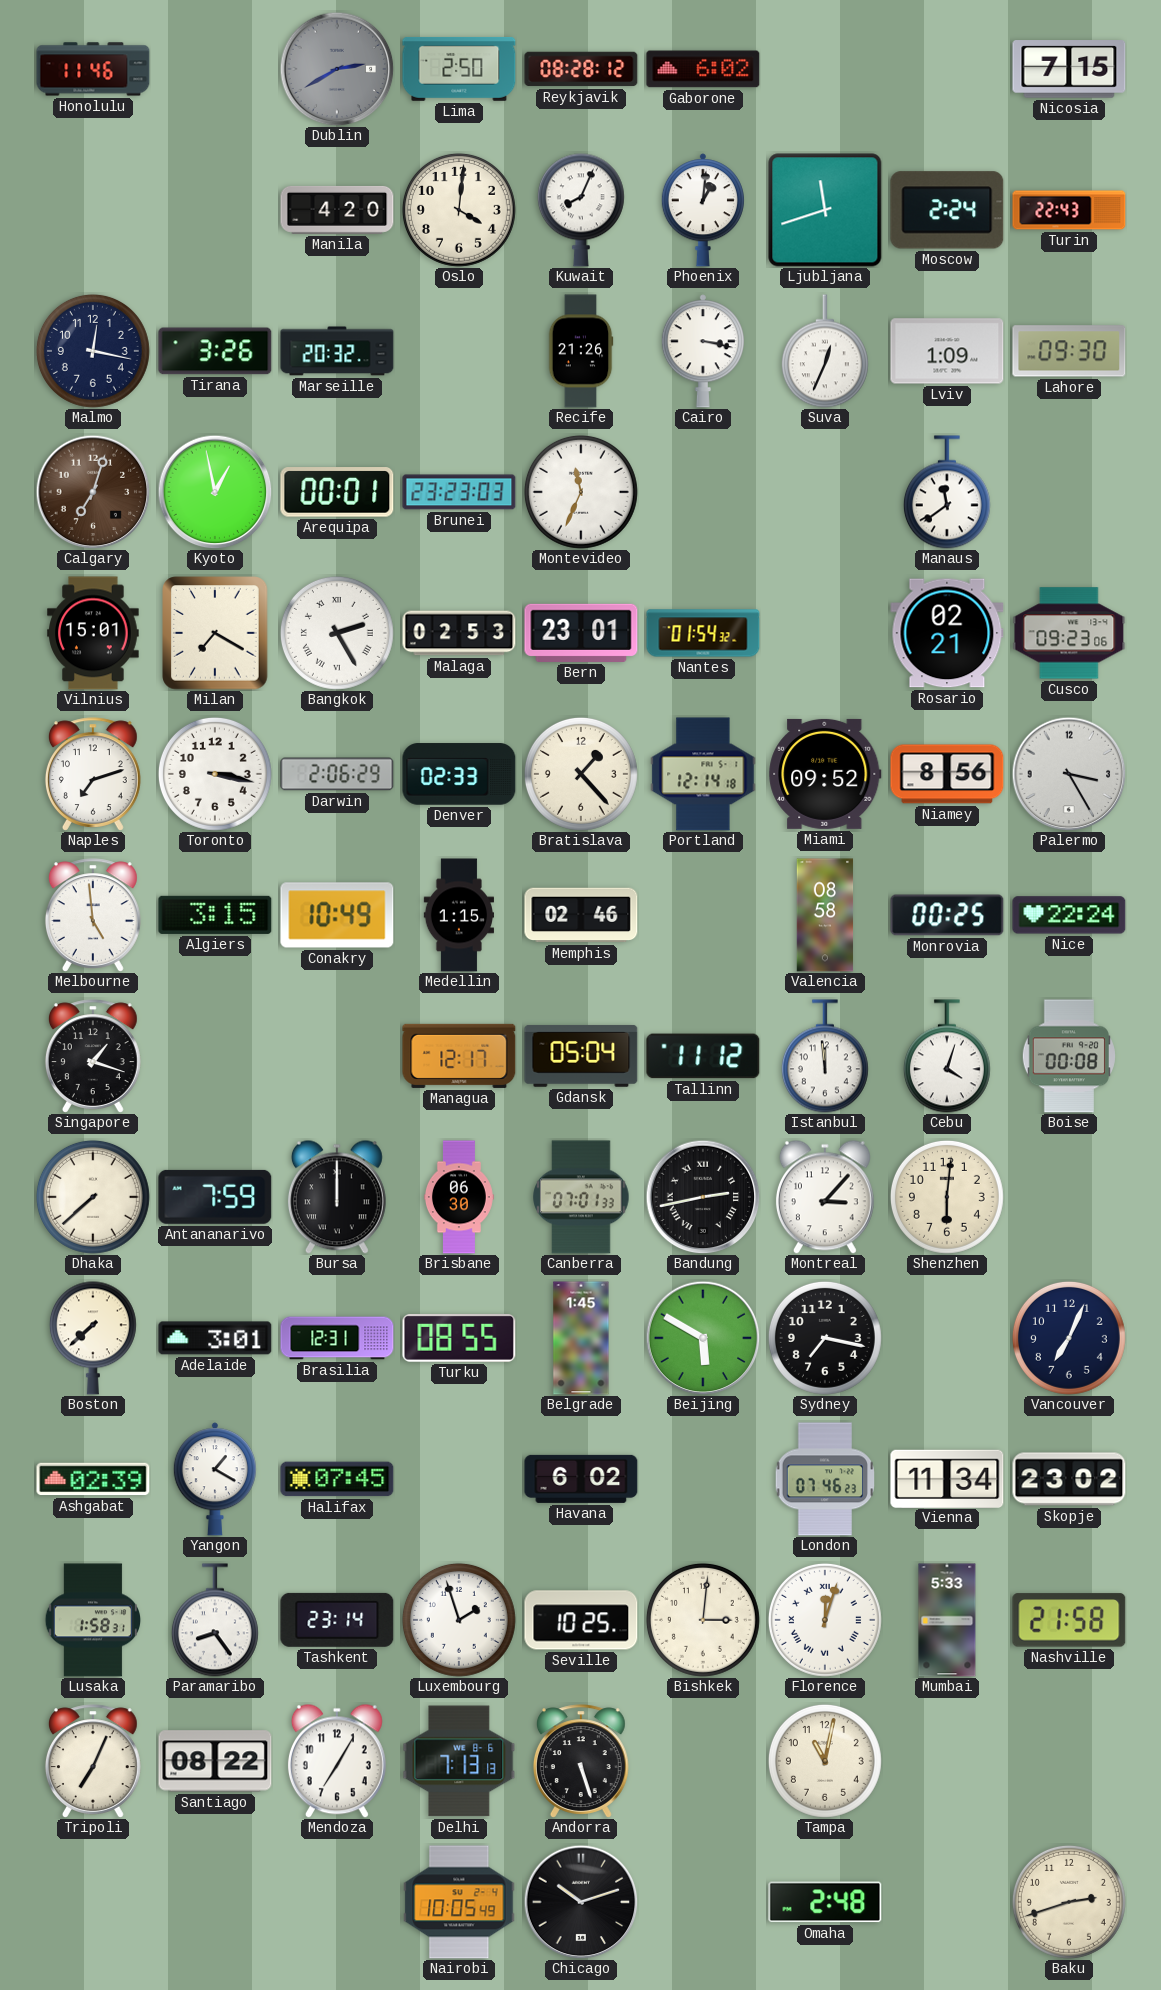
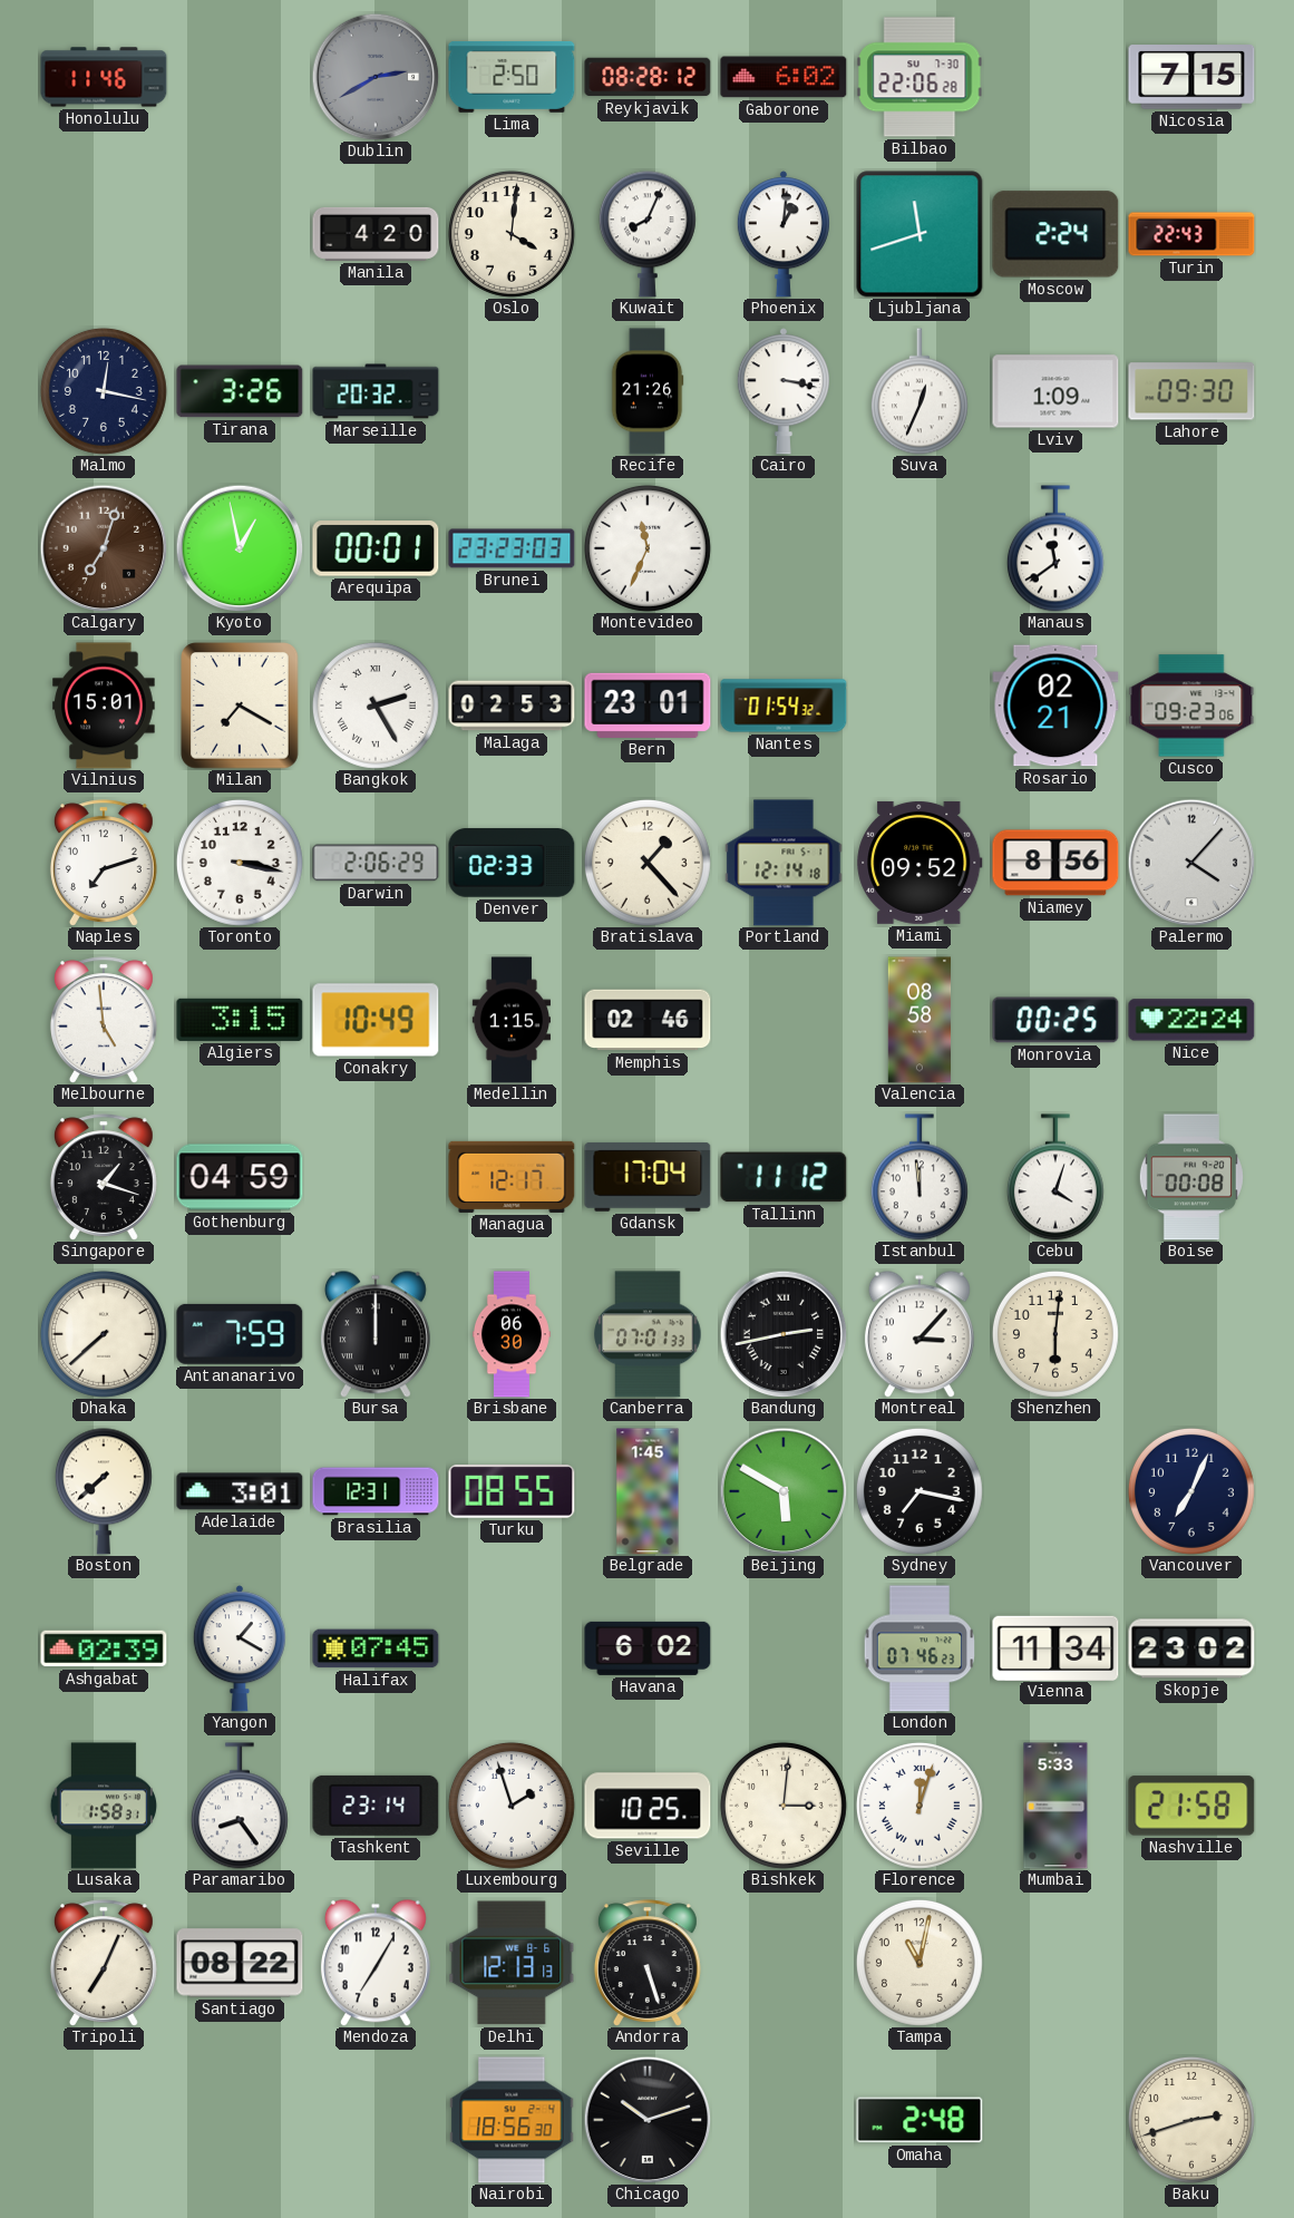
Bilbao: none -> 22:06 (920, 77)
Palermo: 3:25 -> 4:07 (1191, 863)
Gothenburg: none -> 04:59 (240, 1177)
Gdansk: 05:04 -> 17:04 (648, 1177)
Delhi: 7:13 -> 12:13 (512, 1963)
Nairobi: 10:05 -> 18:56 (512, 2120)
